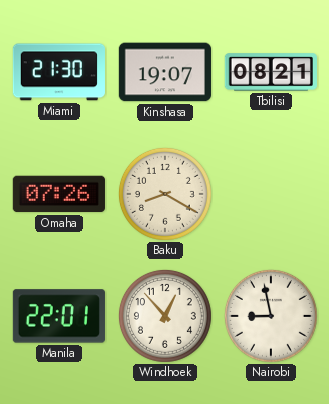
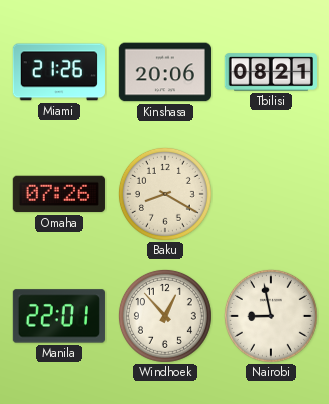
Miami: 21:30 -> 21:26 (59, 72)
Kinshasa: 19:07 -> 20:06 (165, 72)
